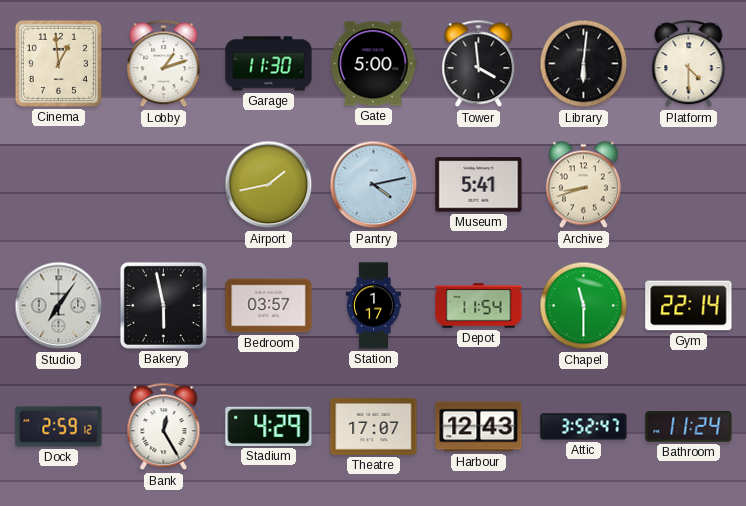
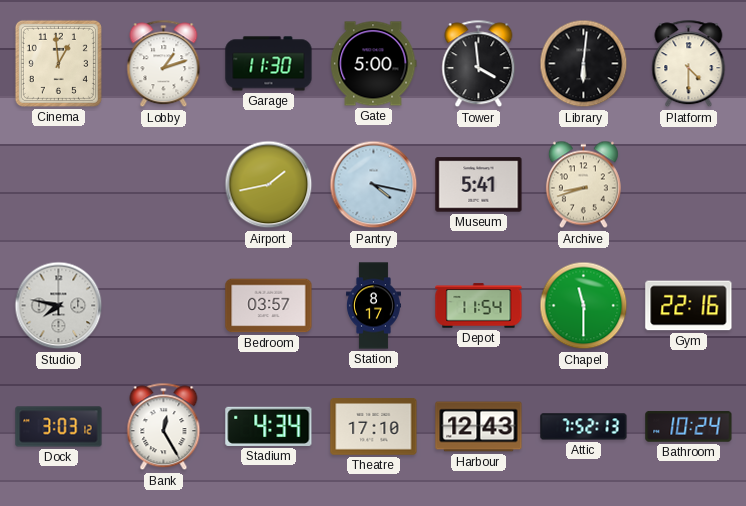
Pantry: 4:13 -> 4:17 (374, 185)
Studio: 7:06 -> 7:47 (59, 306)
Bakery: 5:58 -> none (163, 305)
Station: 1:17 -> 8:17 (373, 306)
Gym: 22:14 -> 22:16 (689, 306)
Dock: 2:59 -> 3:03 (59, 427)
Stadium: 4:29 -> 4:34 (269, 426)
Theatre: 17:07 -> 17:10 (374, 427)
Attic: 3:52 -> 7:52 (584, 427)
Bathroom: 11:24 -> 10:24 (689, 427)
